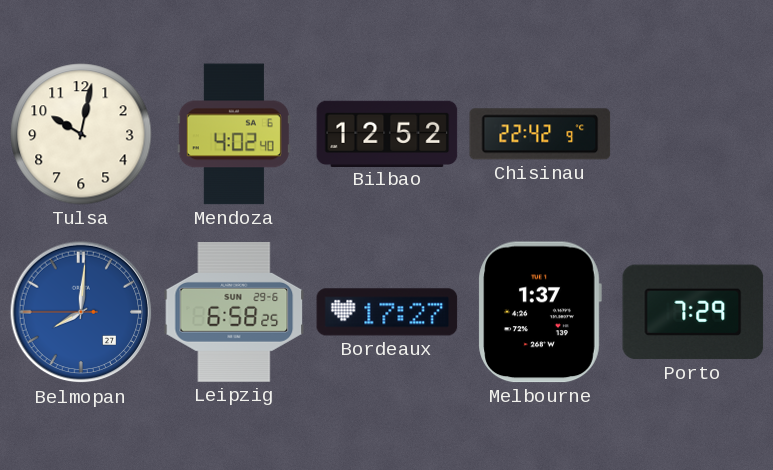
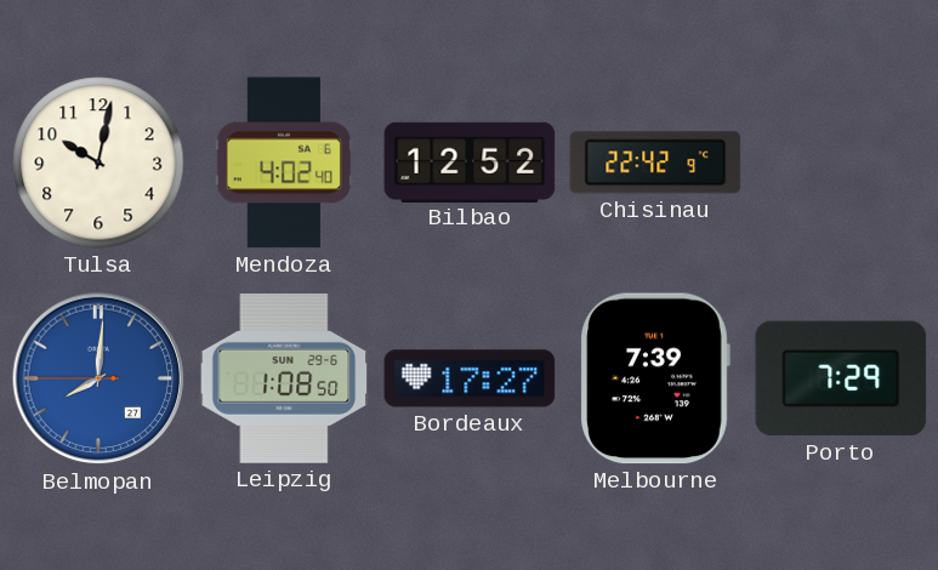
Leipzig: 6:58 -> 1:08 (284, 380)
Melbourne: 1:37 -> 7:39 (655, 378)
